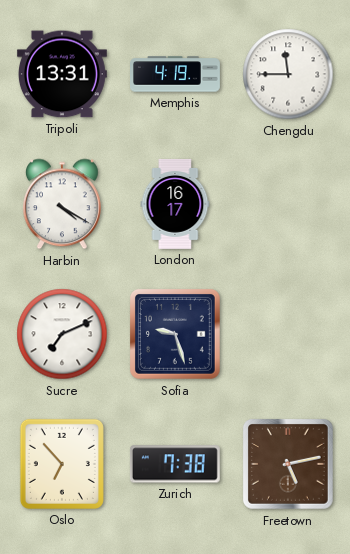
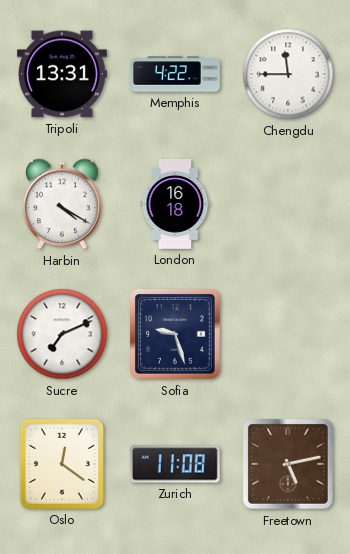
Memphis: 4:19 -> 4:22 (176, 74)
London: 16:17 -> 16:18 (175, 204)
Oslo: 6:53 -> 12:21 (62, 464)
Zurich: 7:38 -> 11:08 (175, 464)
